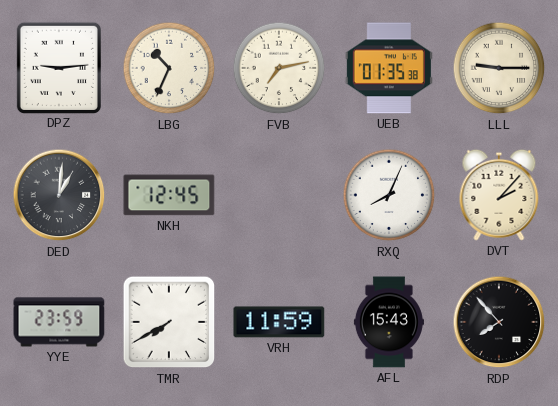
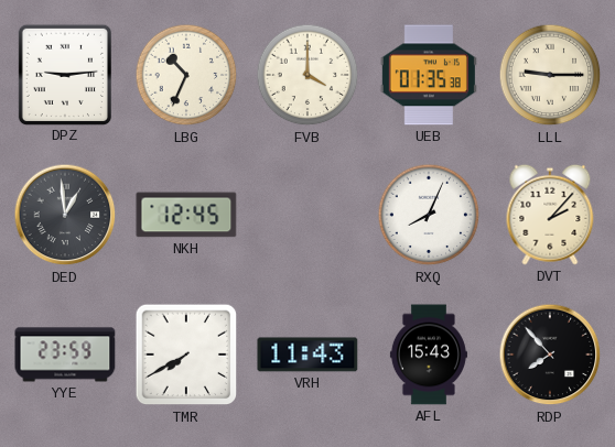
FVB: 7:13 -> 4:00 (307, 75)
DED: 1:01 -> 12:59 (65, 215)
VRH: 11:59 -> 11:43 (307, 355)
